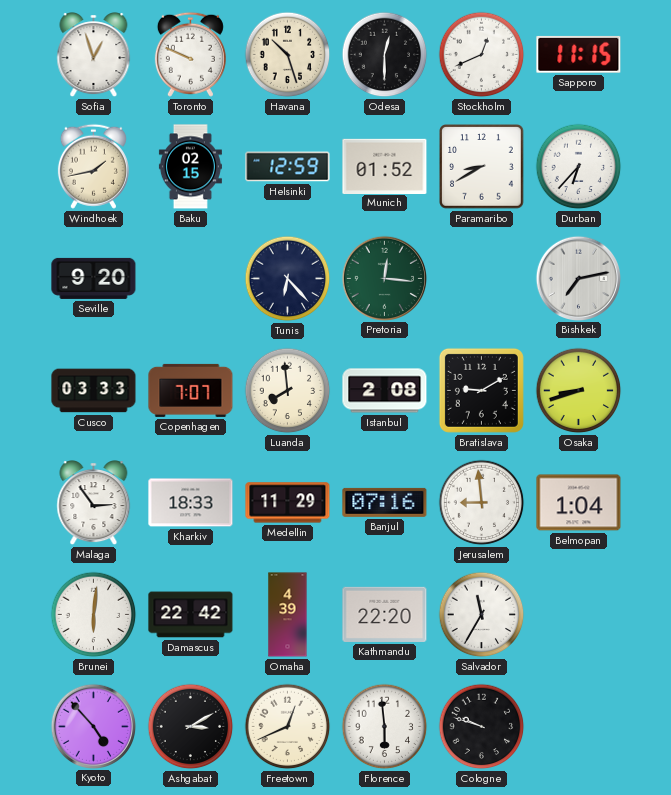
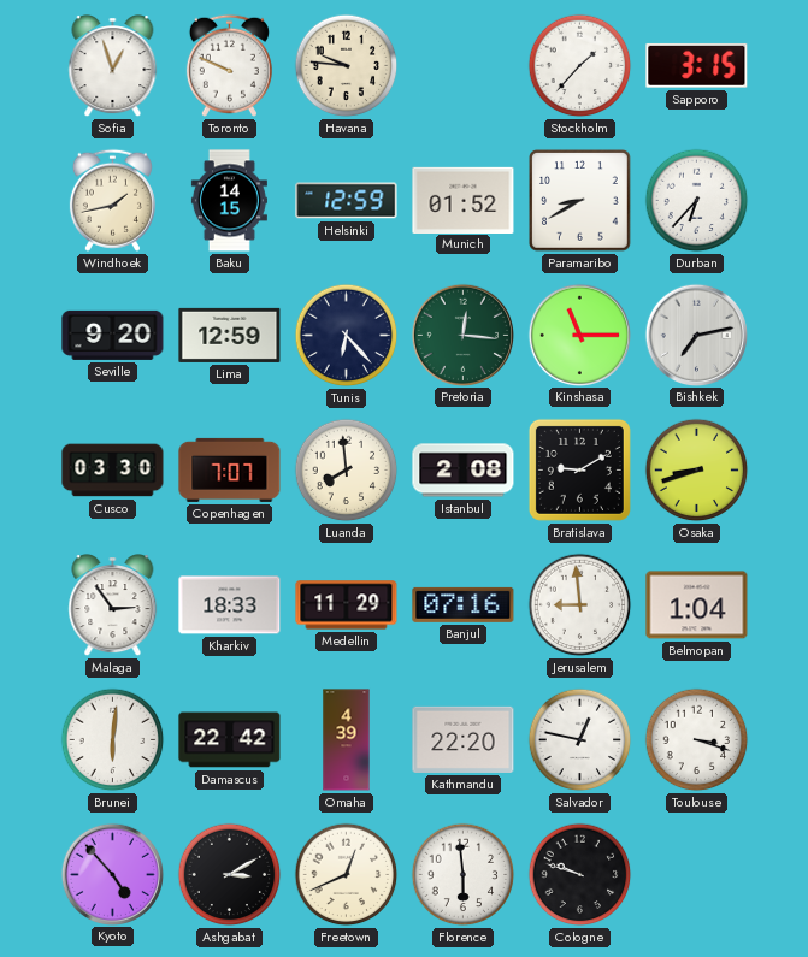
Havana: 10:27 -> 9:46 (347, 66)
Odesa: 12:30 -> none (385, 55)
Stockholm: 12:41 -> 1:37 (580, 66)
Sapporo: 11:15 -> 3:15 (697, 65)
Baku: 02:15 -> 14:15 (229, 201)
Lima: none -> 12:59 (230, 335)
Kinshasa: none -> 11:15 (579, 335)
Cusco: 03:33 -> 03:30 (113, 471)
Salvador: 11:35 -> 12:47 (580, 740)
Toulouse: none -> 3:18 (697, 740)
